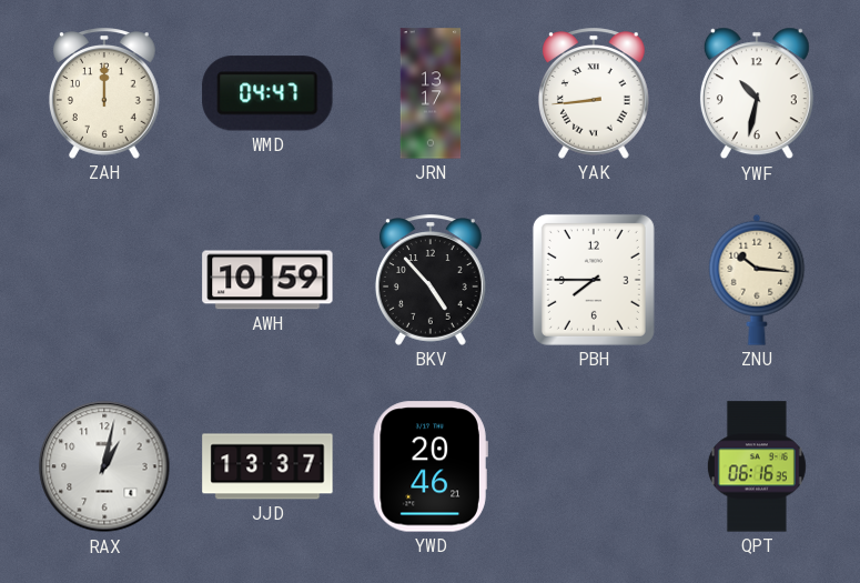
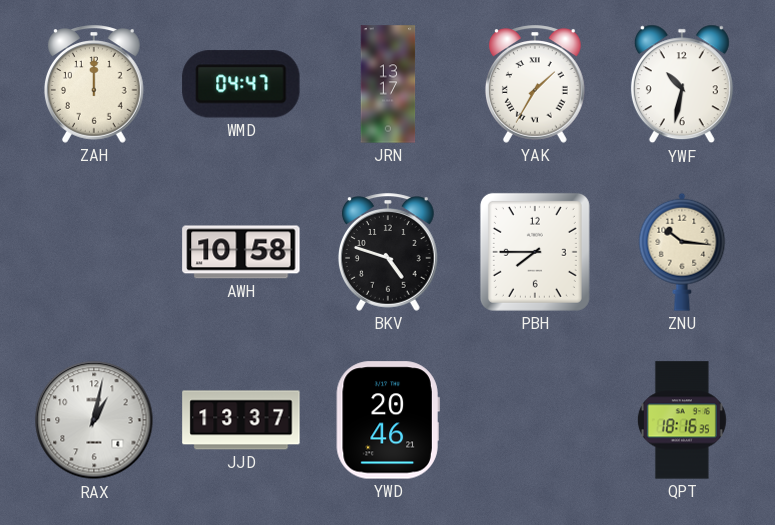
YAK: 8:44 -> 1:35 (535, 84)
AWH: 10:59 -> 10:58 (241, 252)
BKV: 4:53 -> 4:48 (388, 252)
QPT: 06:16 -> 18:16 (682, 420)
